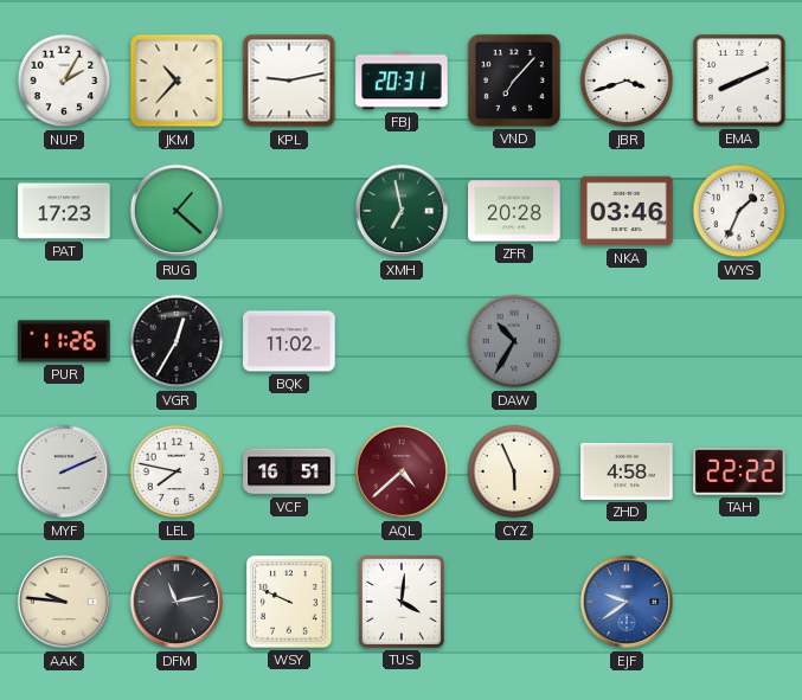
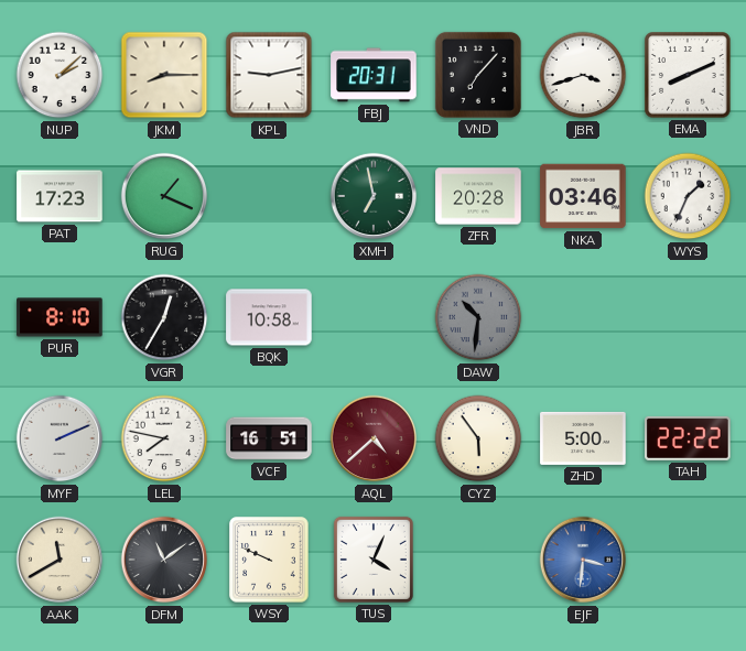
NUP: 2:05 -> 2:08 (60, 75)
JKM: 10:37 -> 8:15 (164, 75)
RUG: 1:22 -> 1:19 (164, 196)
PUR: 11:26 -> 8:10 (60, 317)
BQK: 11:02 -> 10:58 (269, 317)
DAW: 10:35 -> 10:31 (478, 317)
CYZ: 5:56 -> 5:54 (478, 438)
ZHD: 4:58 -> 5:00 (583, 438)
AAK: 9:46 -> 11:40 (60, 560)
DFM: 11:13 -> 11:09 (164, 560)
TUS: 4:01 -> 4:04 (374, 560)
EJF: 9:39 -> 3:31 (583, 560)
